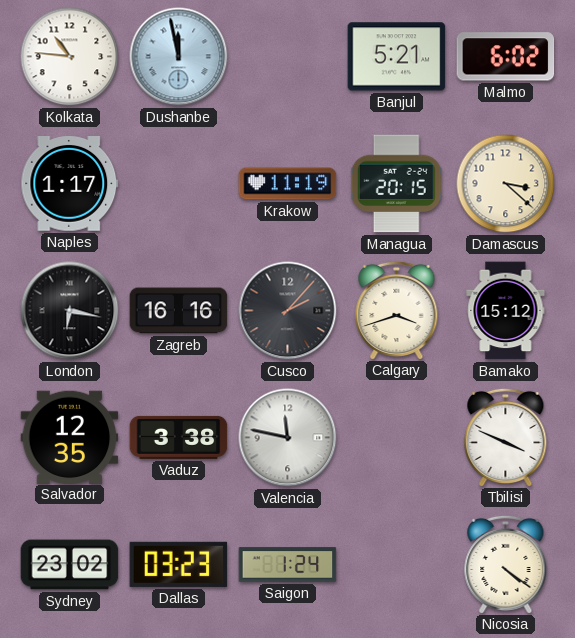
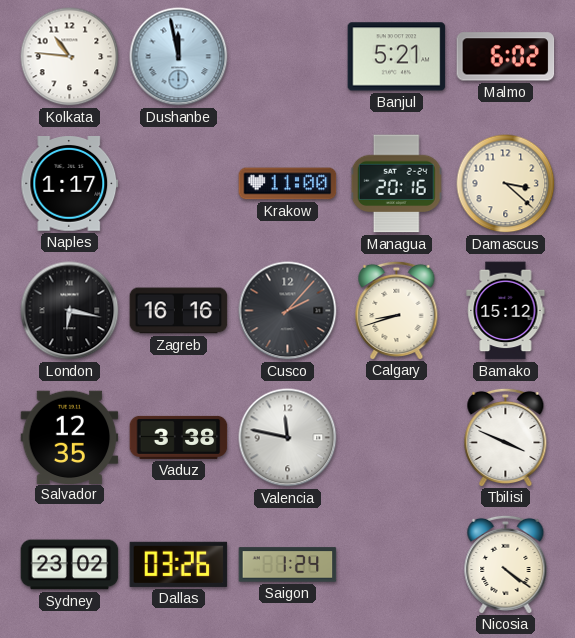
Krakow: 11:19 -> 11:00 (288, 184)
Managua: 20:15 -> 20:16 (397, 184)
Calgary: 3:42 -> 8:42 (397, 310)
Dallas: 03:23 -> 03:26 (179, 564)
